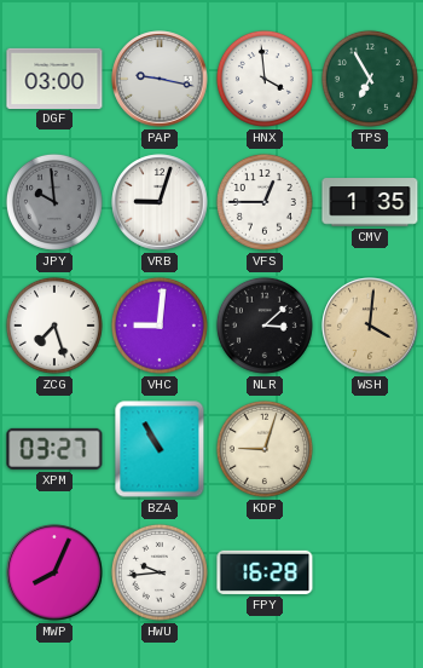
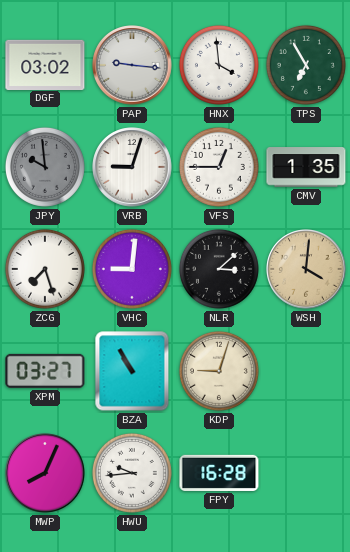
DGF: 03:00 -> 03:02 (45, 64)
PAP: 9:17 -> 9:16 (132, 65)
